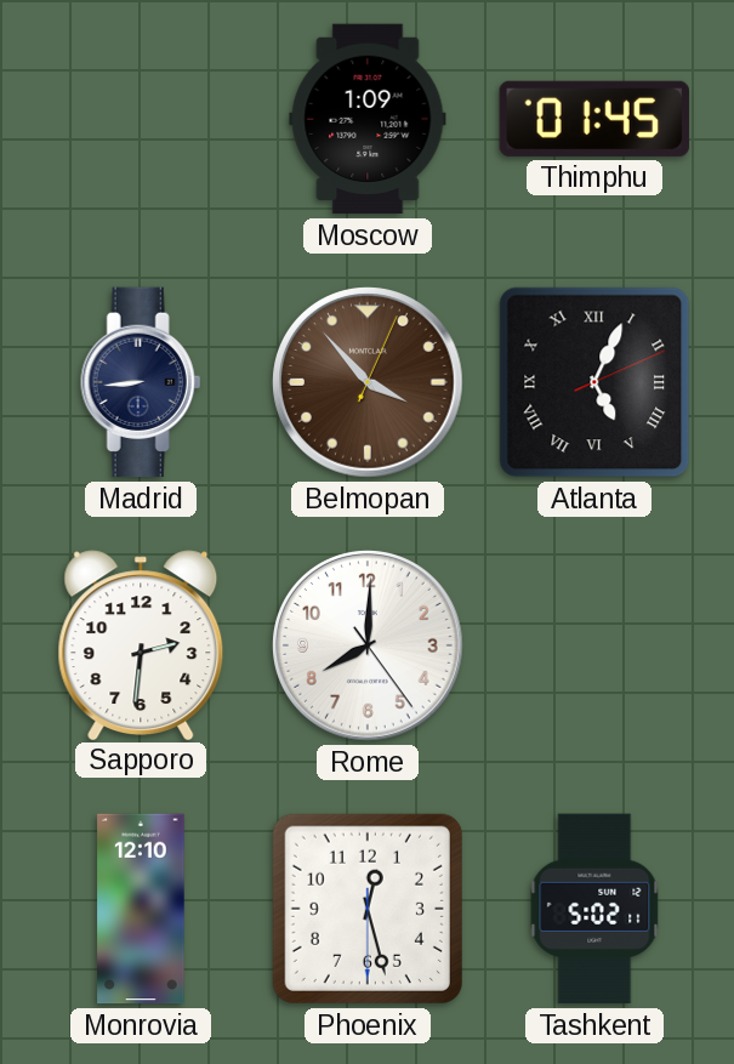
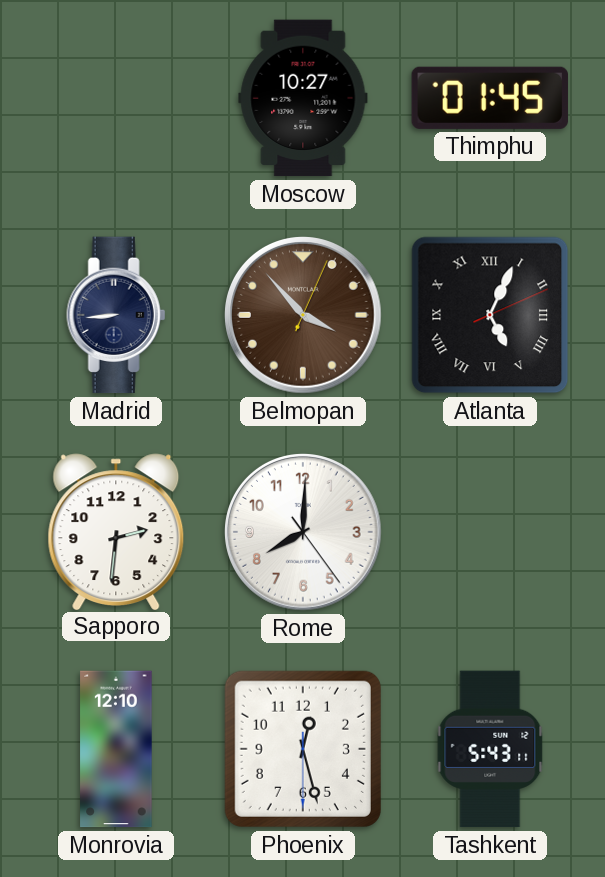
Moscow: 1:09 -> 10:27 (303, 98)
Tashkent: 5:02 -> 5:43 (490, 749)
